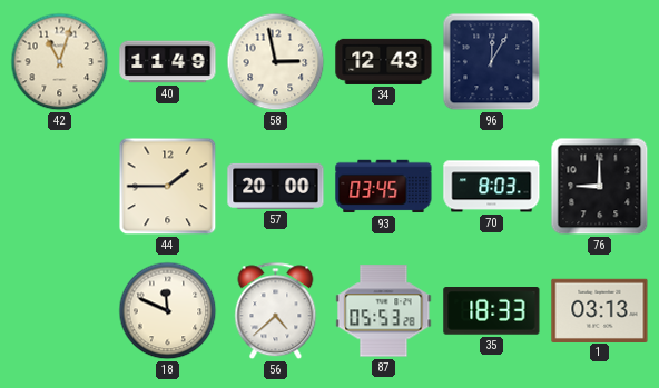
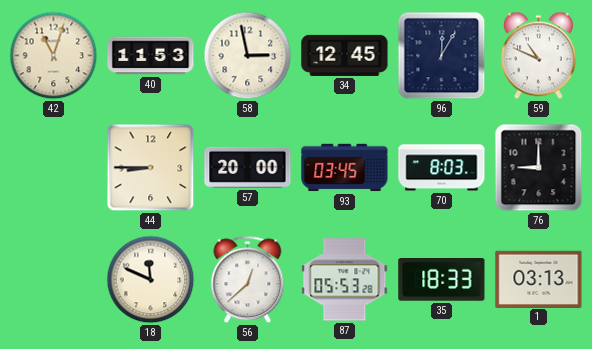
40: 11:49 -> 11:53 (151, 56)
34: 12:43 -> 12:45 (345, 55)
59: none -> 10:49 (538, 56)
44: 1:45 -> 8:45 (151, 168)
56: 4:38 -> 12:38 (248, 280)
